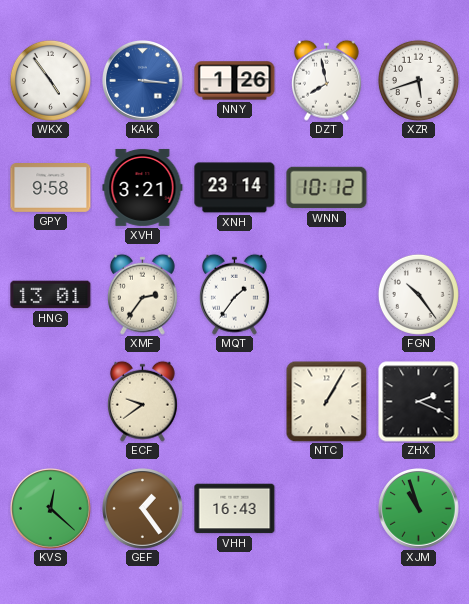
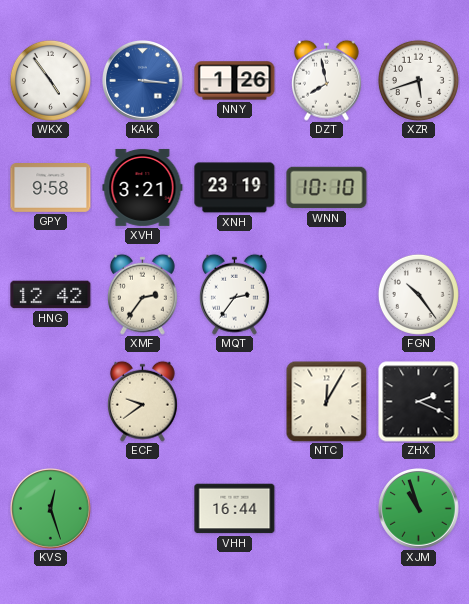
XNH: 23:14 -> 23:19 (235, 188)
WNN: 10:12 -> 10:10 (327, 188)
HNG: 13:01 -> 12:42 (51, 295)
MQT: 1:36 -> 2:36 (234, 294)
NTC: 1:05 -> 12:05 (326, 401)
KVS: 12:22 -> 12:27 (51, 509)
GEF: 1:24 -> none (143, 509)
VHH: 16:43 -> 16:44 (235, 509)
